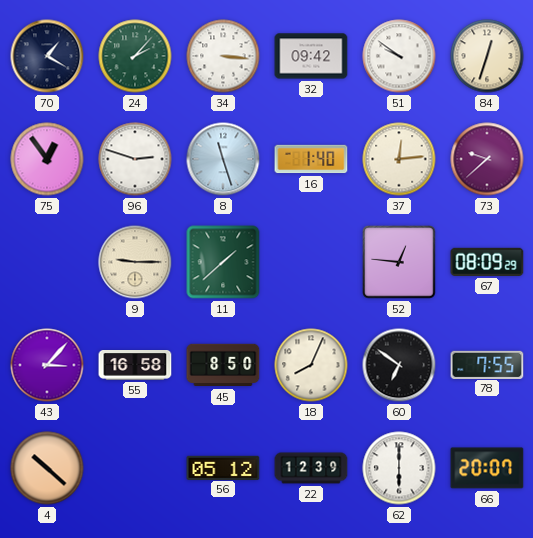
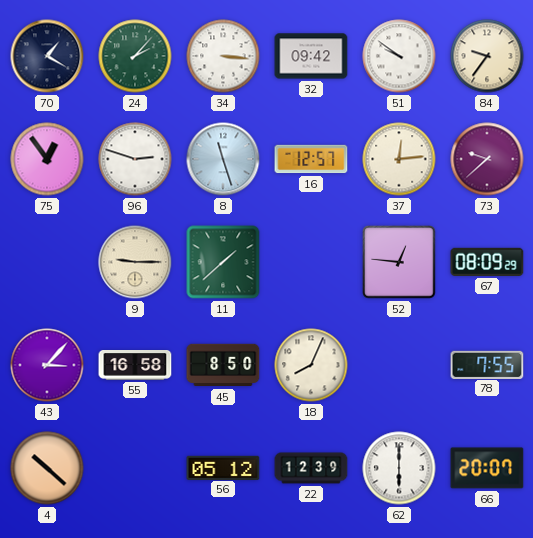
84: 12:33 -> 9:36 (487, 56)
16: 1:40 -> 12:57 (311, 159)
60: 6:51 -> none (399, 365)
